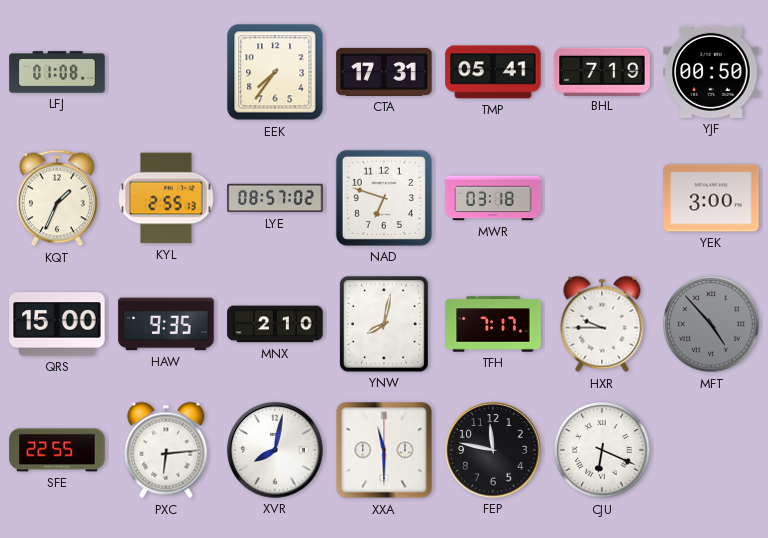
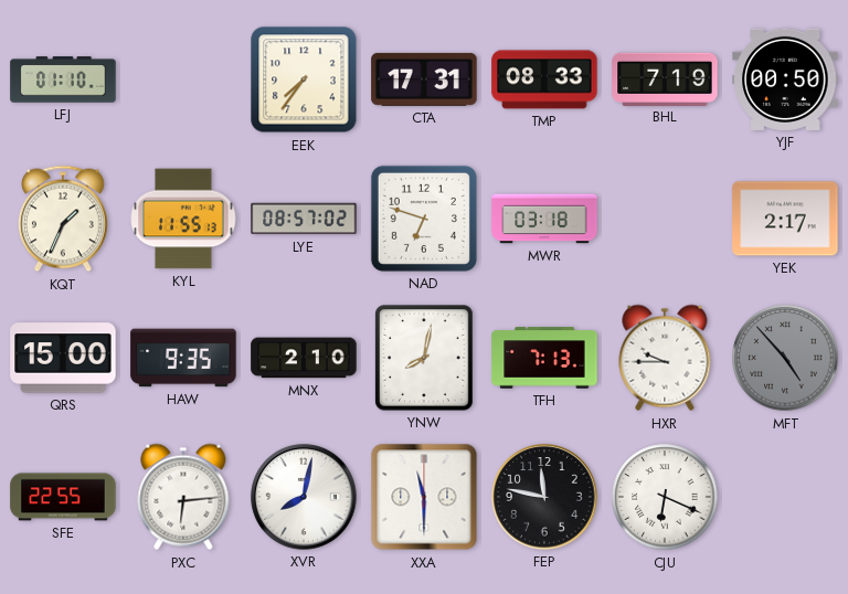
LFJ: 01:08 -> 01:10 (63, 79)
TMP: 05:41 -> 08:33 (544, 79)
KYL: 2:55 -> 11:55 (183, 219)
YEK: 3:00 -> 2:17 (785, 219)
TFH: 7:17 -> 7:13 (544, 358)
